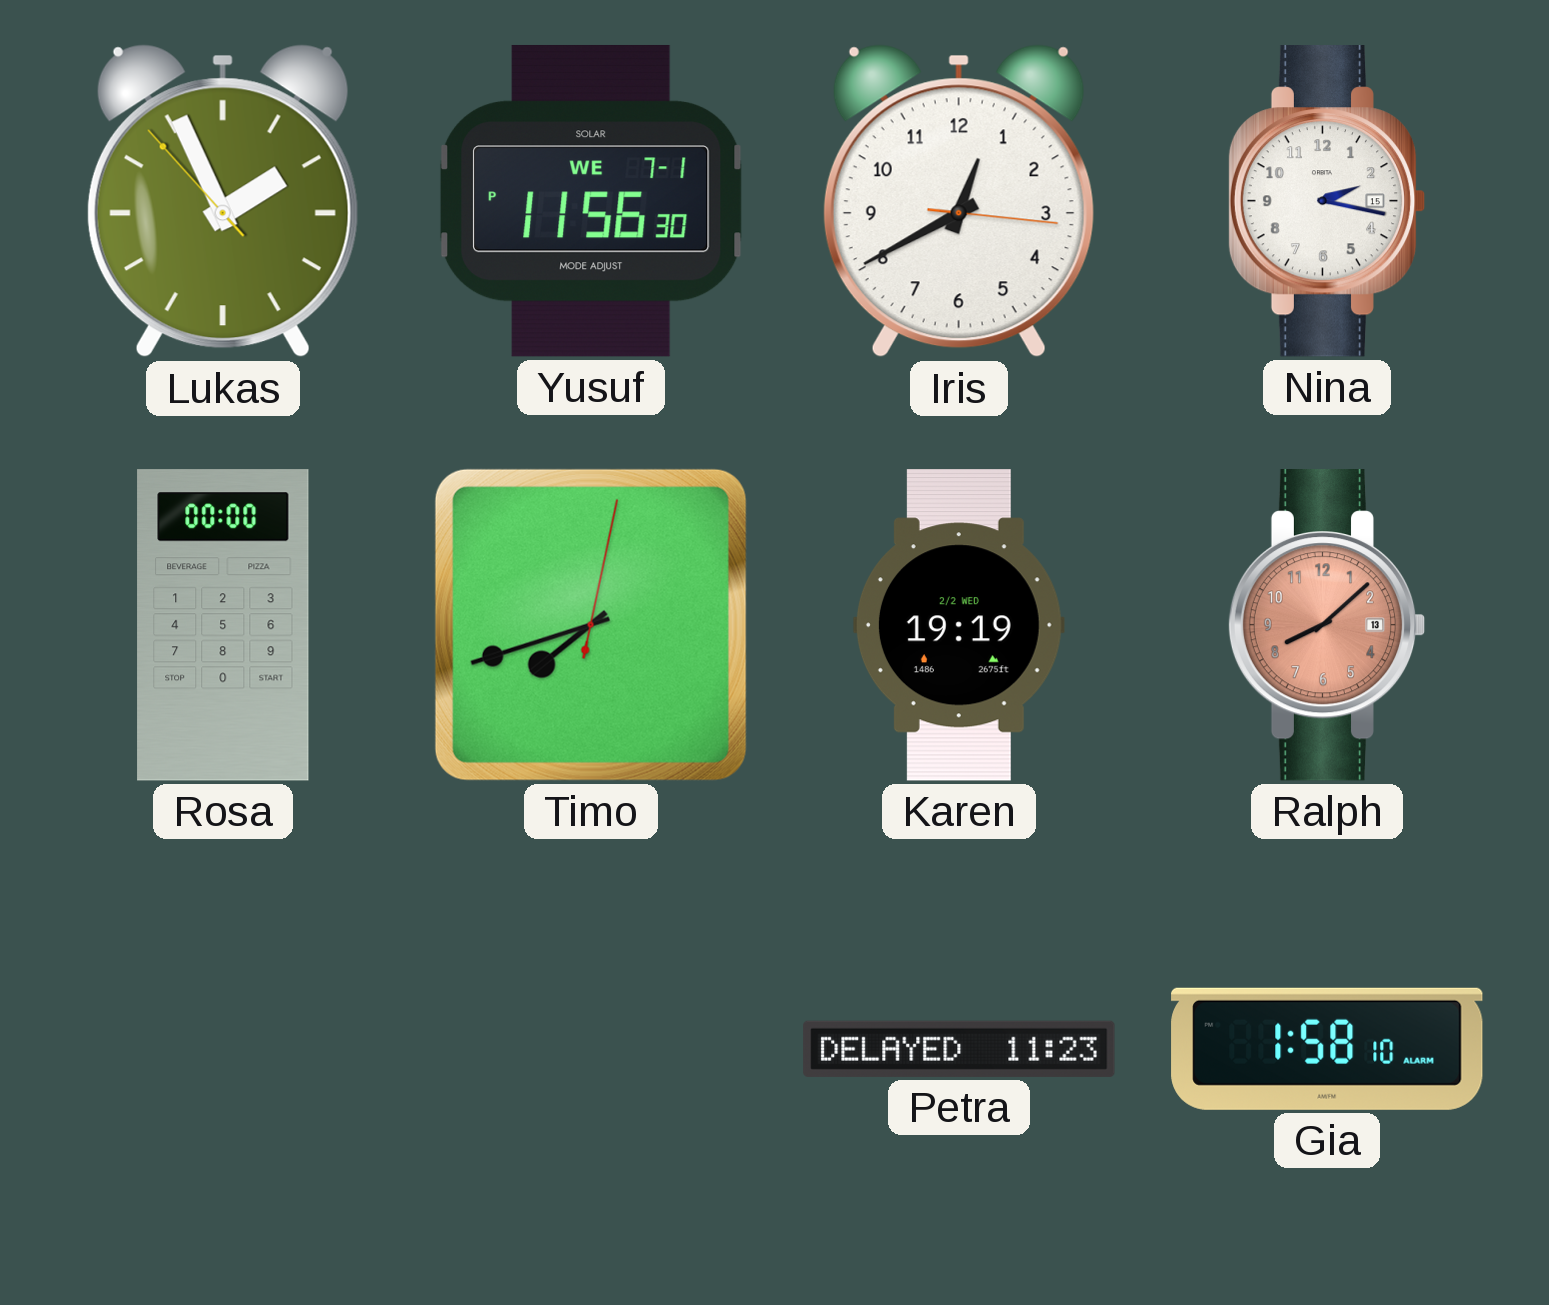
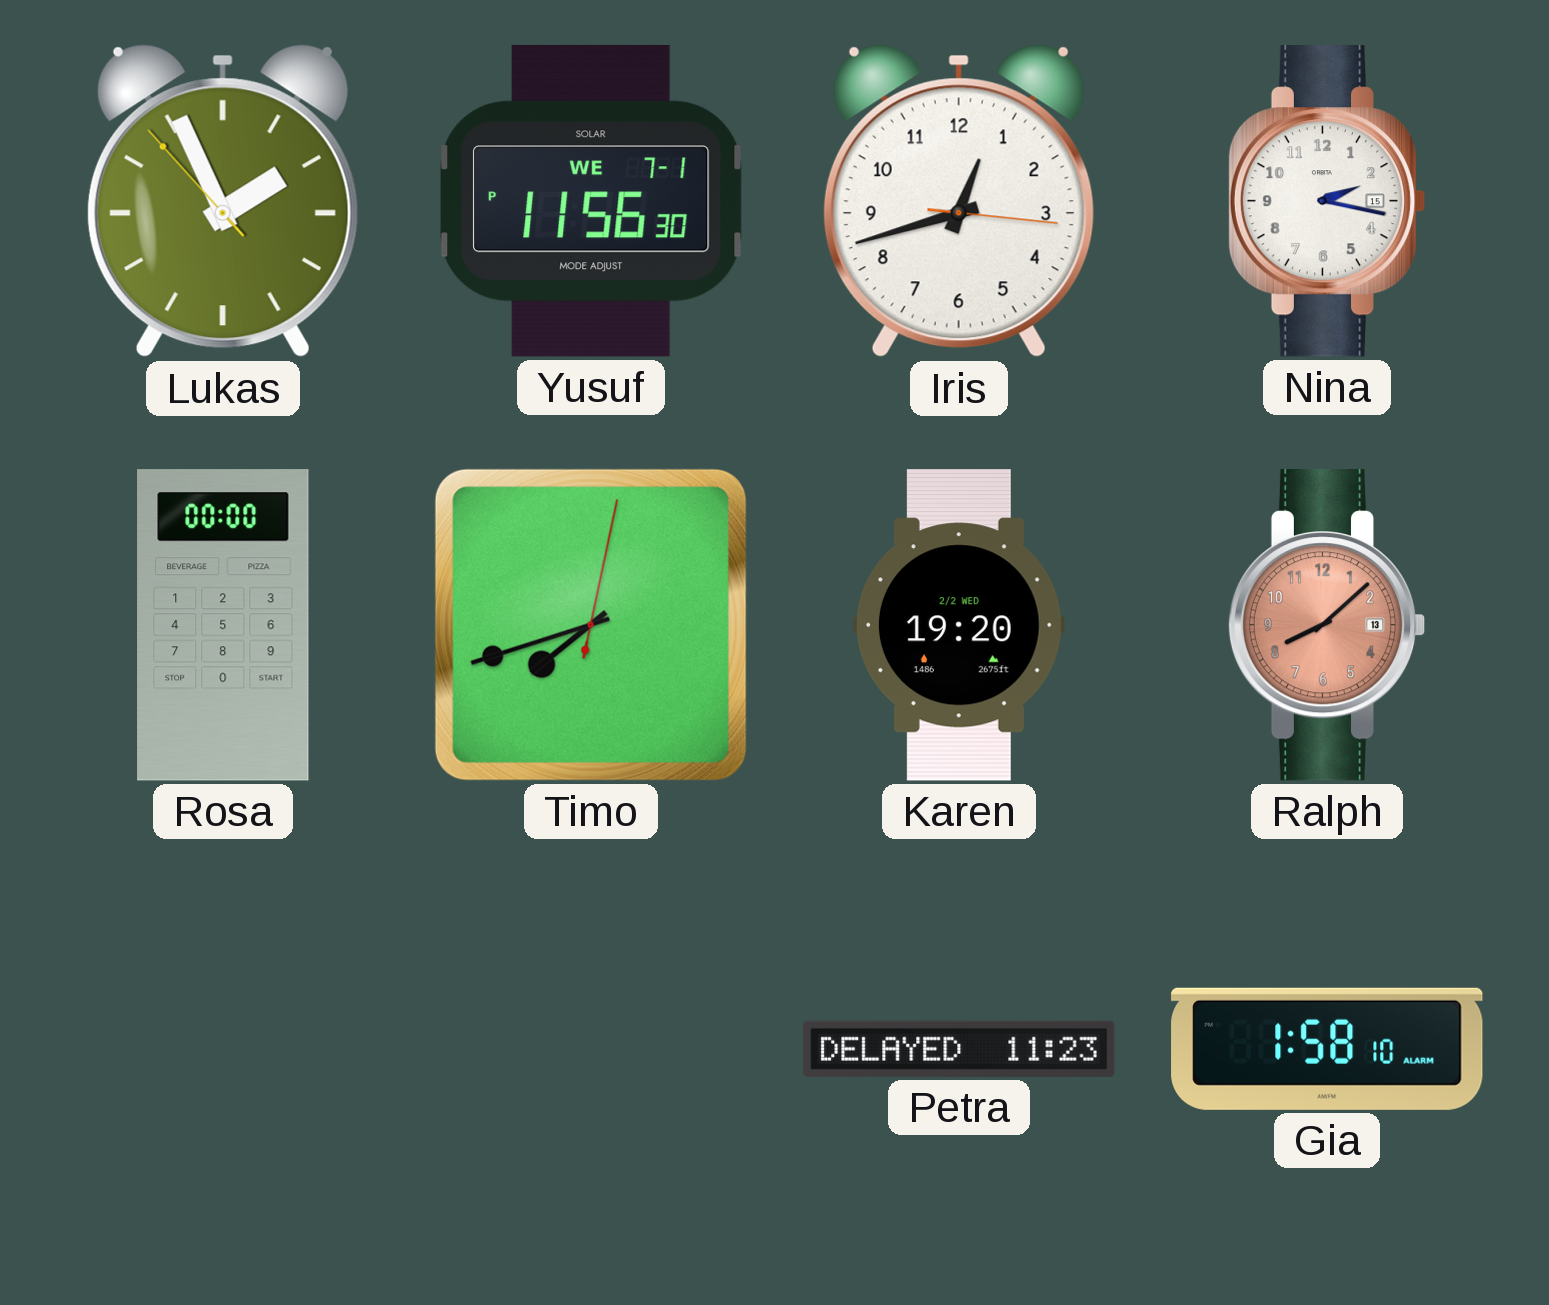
Iris: 12:40 -> 12:42 (959, 201)
Karen: 19:19 -> 19:20 (959, 625)
